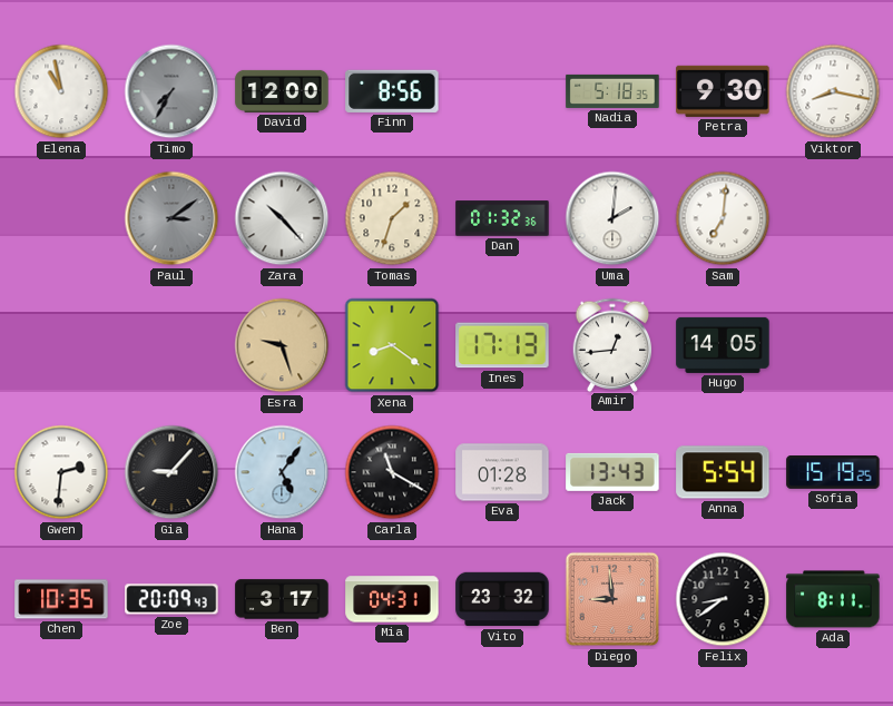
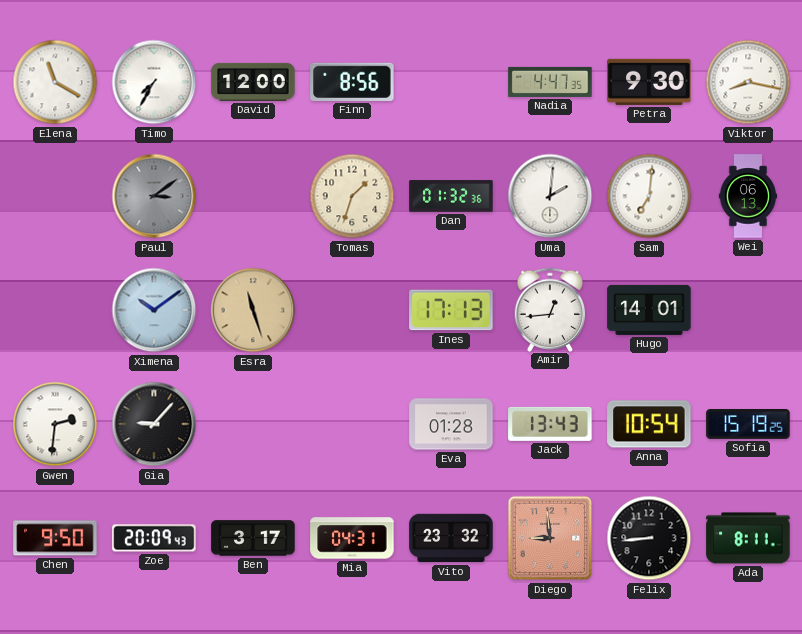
Elena: 10:58 -> 11:20 (55, 82)
Timo dial: grey -> white (154, 82)
Nadia: 5:18 -> 4:47 (550, 82)
Zara: 10:23 -> none (282, 218)
Wei: none -> 06:13 (747, 196)
Ximena: none -> 10:09 (154, 310)
Esra: 9:27 -> 11:27 (253, 310)
Xena: 8:21 -> none (392, 345)
Hugo: 14:05 -> 14:01 (649, 310)
Hana: 5:06 -> none (282, 472)
Carla: 11:20 -> none (392, 472)
Anna: 5:54 -> 10:54 (649, 424)
Chen: 10:35 -> 9:50 (55, 538)
Felix: 8:39 -> 8:44 (649, 538)
